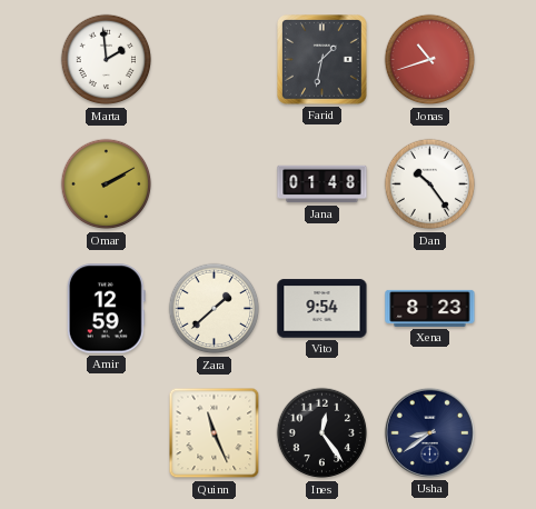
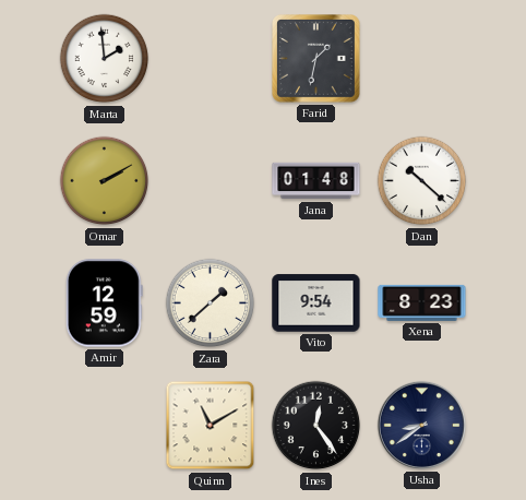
Jonas: 10:42 -> none (430, 60)
Dan: 10:24 -> 10:22 (422, 181)
Quinn: 11:26 -> 11:10 (211, 426)
